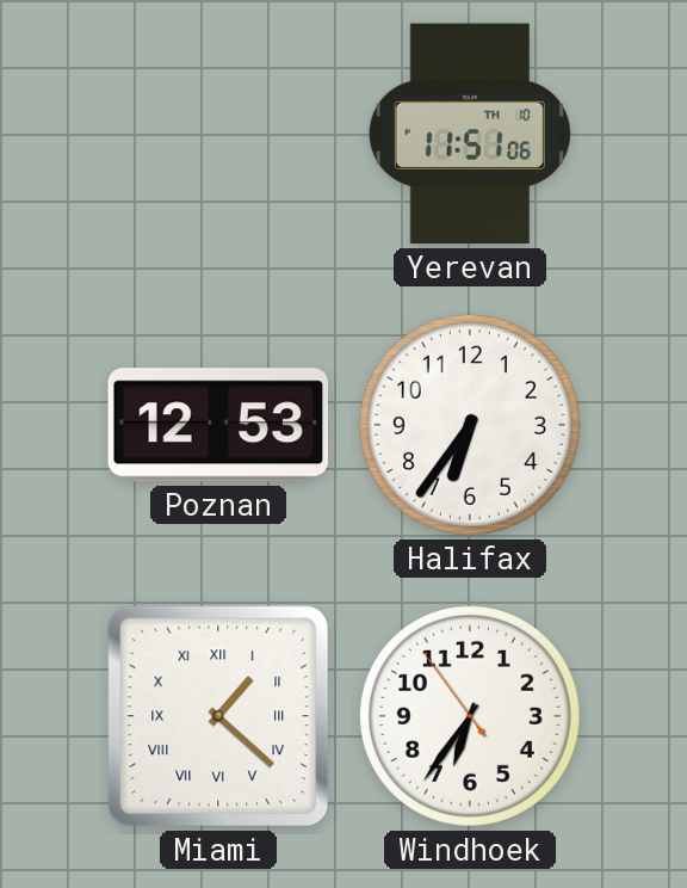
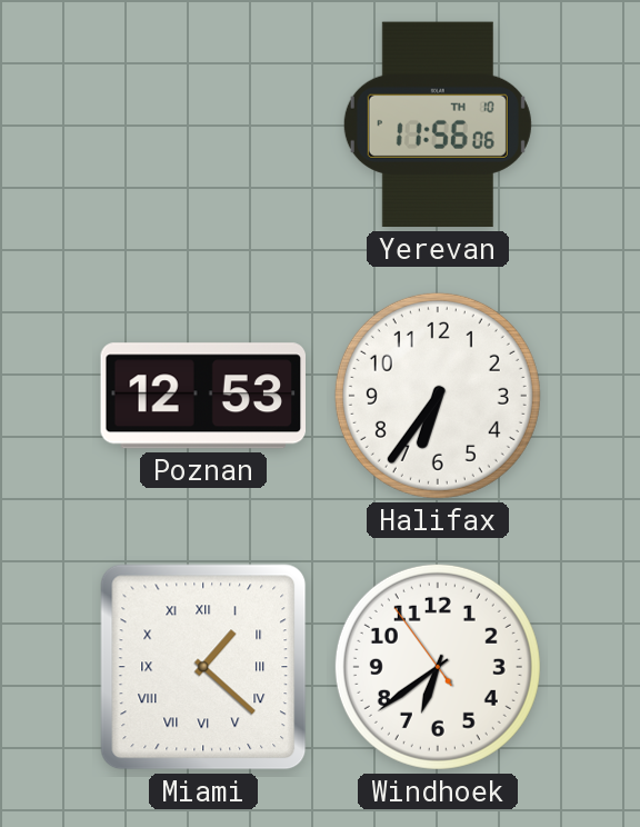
Yerevan: 11:51 -> 11:56 (438, 124)
Windhoek: 6:35 -> 6:38 (438, 667)
